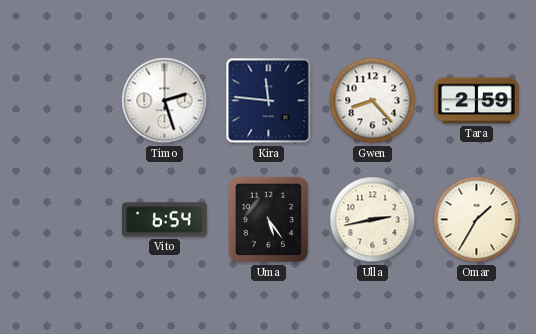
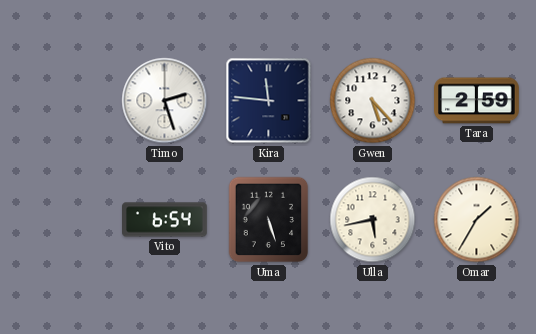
Gwen: 8:23 -> 5:23 (373, 101)
Uma: 5:24 -> 5:27 (269, 220)
Ulla: 2:43 -> 5:43 (373, 220)
